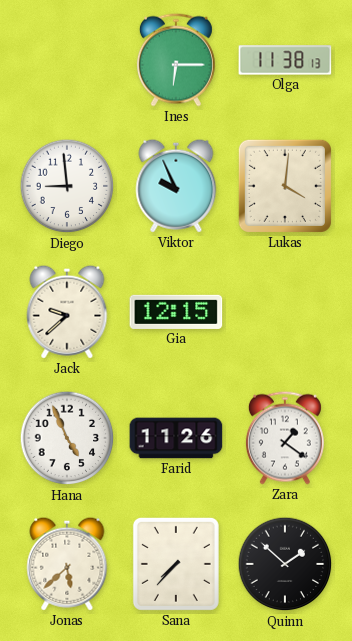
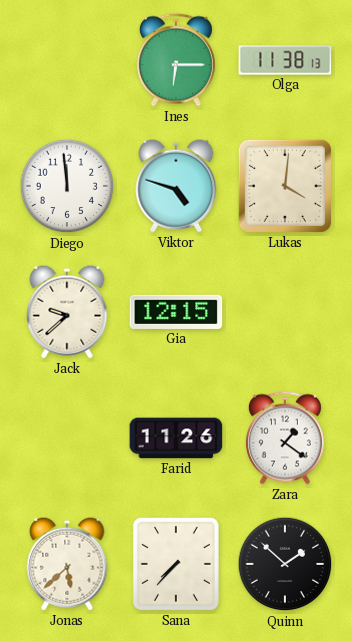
Diego: 8:59 -> 11:59 (67, 186)
Viktor: 9:56 -> 4:48 (176, 186)
Hana: 4:56 -> none (67, 438)
